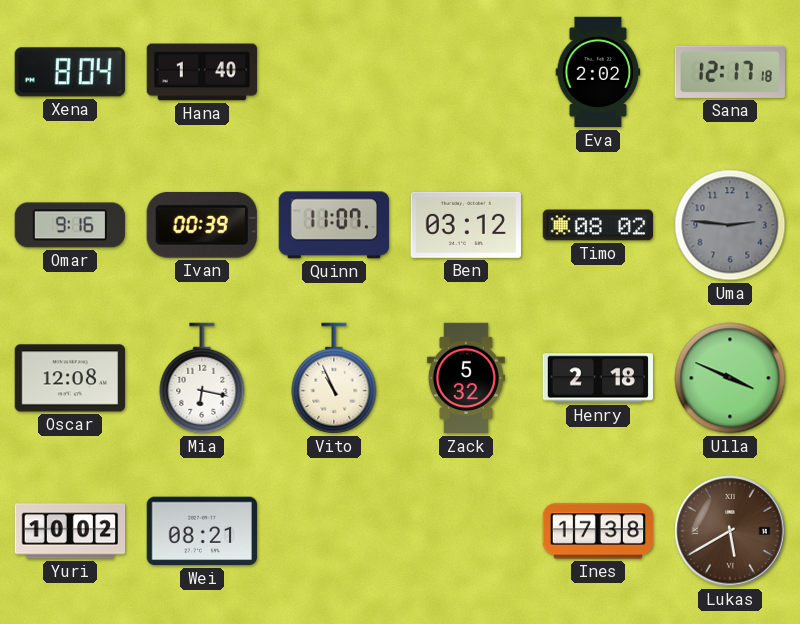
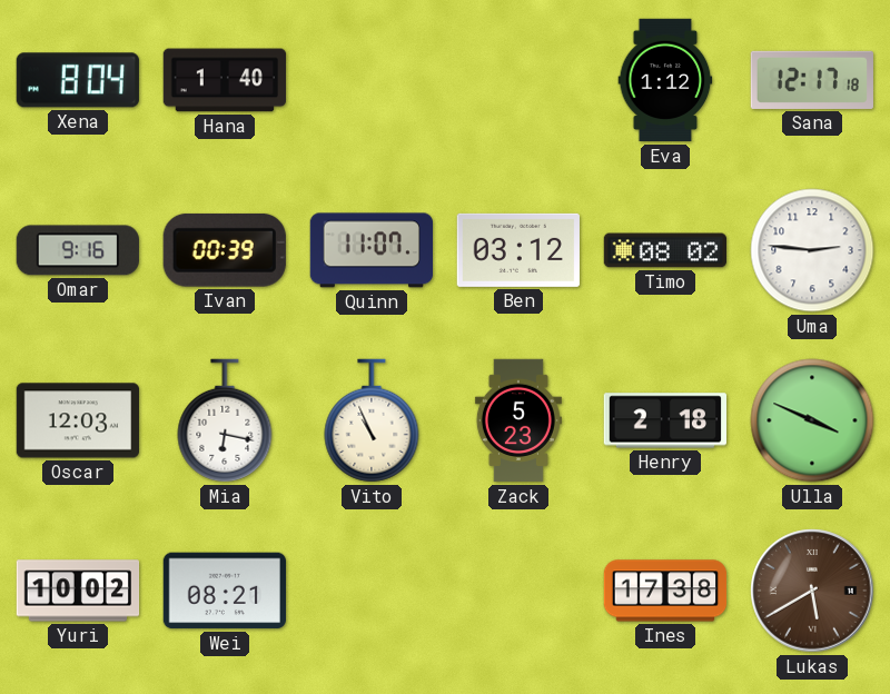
Eva: 2:02 -> 1:12 (665, 80)
Uma dial: grey -> white (812, 250)
Oscar: 12:08 -> 12:03 (77, 420)
Zack: 5:32 -> 5:23 (518, 420)
